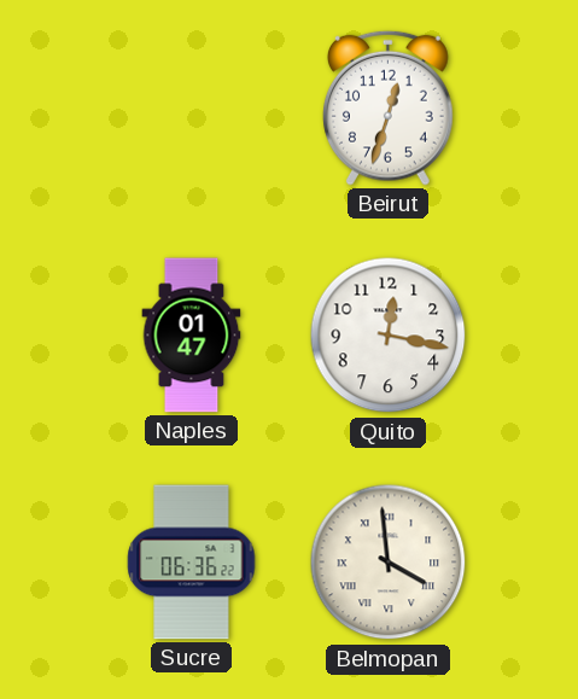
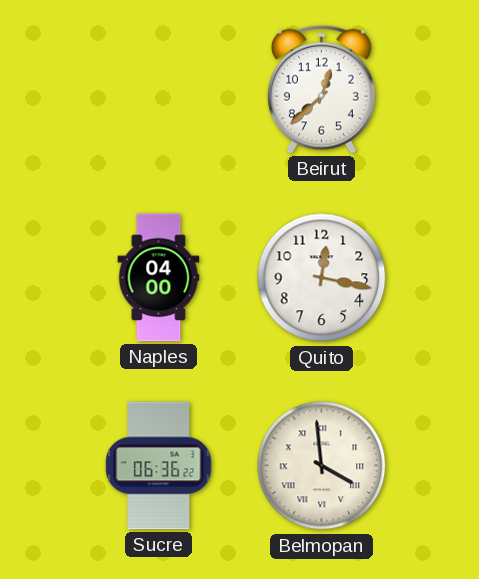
Beirut: 12:33 -> 12:38 (322, 89)
Naples: 01:47 -> 04:00 (159, 278)
